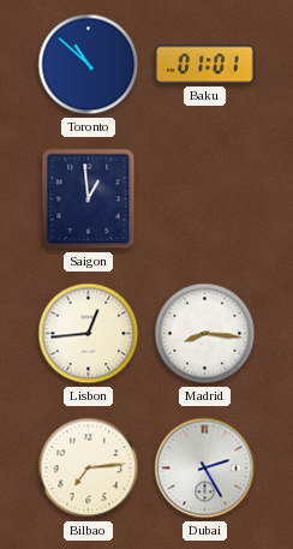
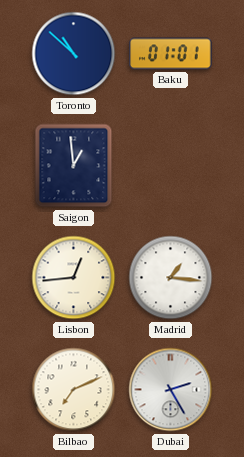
Madrid: 8:16 -> 1:16 (171, 278)
Bilbao: 7:14 -> 7:11 (74, 390)
